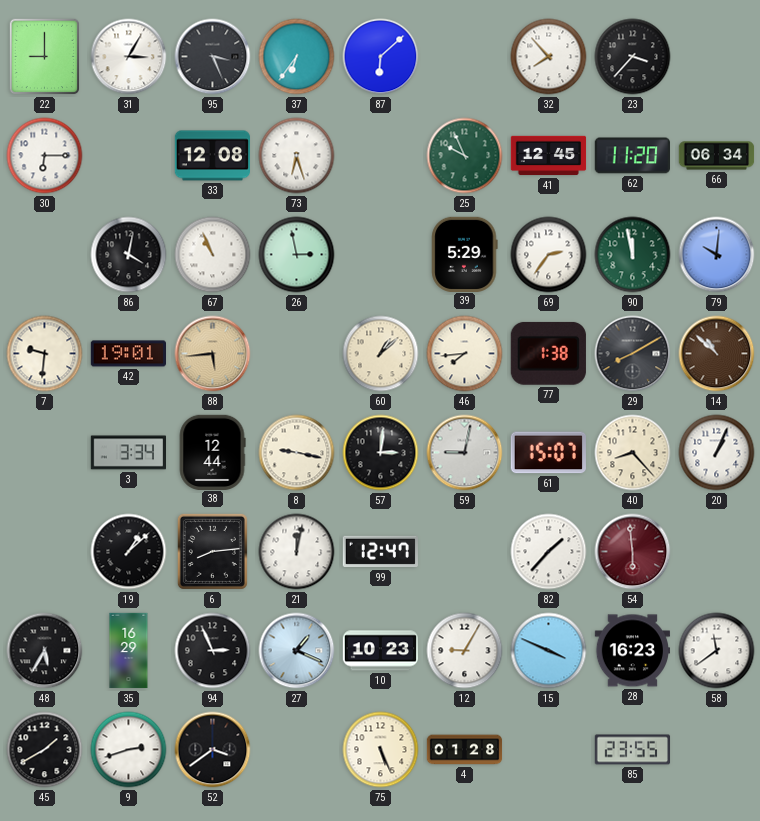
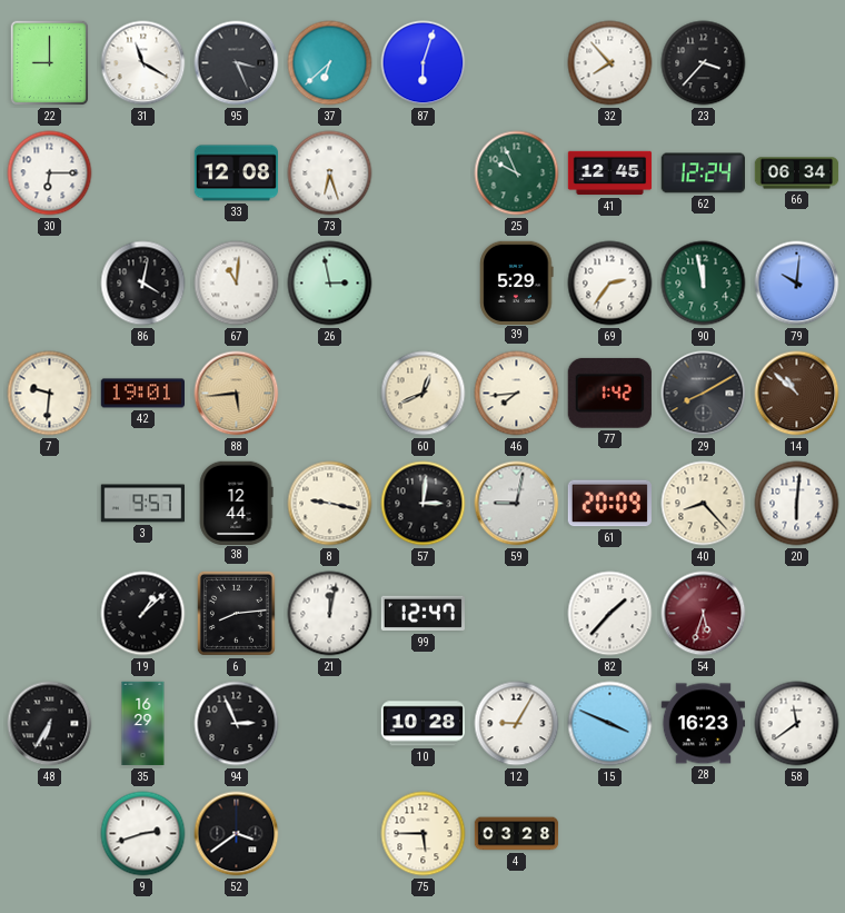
31: 3:05 -> 11:20 (143, 63)
37: 6:36 -> 6:38 (330, 63)
87: 6:08 -> 6:03 (424, 63)
62: 11:20 -> 12:24 (703, 173)
67: 10:56 -> 11:01 (237, 284)
60: 1:08 -> 12:41 (424, 394)
77: 1:38 -> 1:42 (609, 393)
3: 3:34 -> 9:57 (142, 504)
61: 15:07 -> 20:09 (609, 504)
20: 1:04 -> 6:01 (797, 504)
54: 5:59 -> 5:33 (704, 614)
48: 5:35 -> 6:35 (50, 724)
27: 1:19 -> none (297, 651)
10: 10:23 -> 10:28 (422, 724)
45: 1:40 -> none (45, 750)
75: 5:26 -> 5:45 (424, 834)
4: 01:28 -> 03:28 (517, 834)
85: 23:55 -> none (633, 750)
